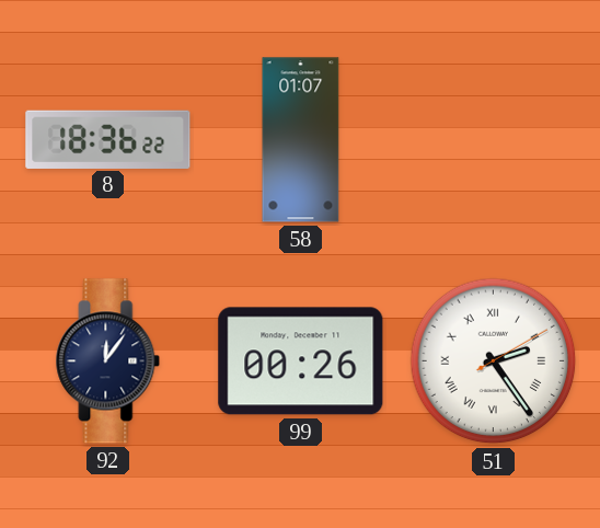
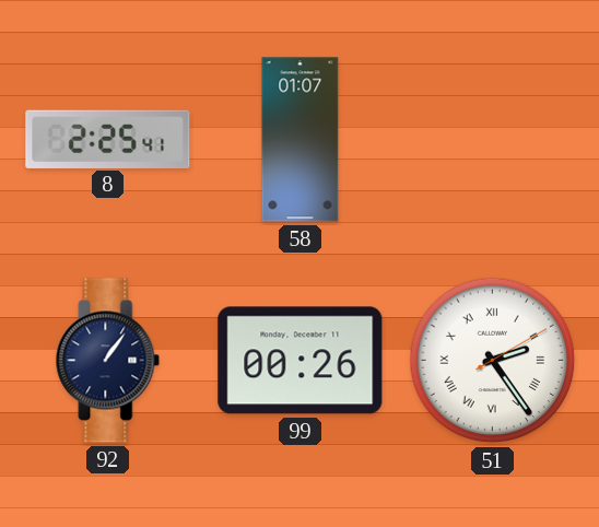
8: 18:36 -> 2:25 (108, 139)
92: 12:06 -> 1:06 (108, 361)
